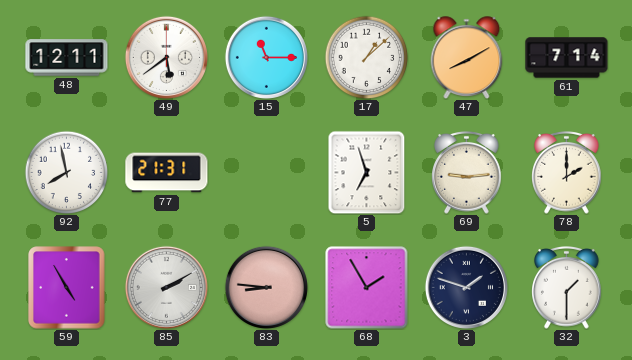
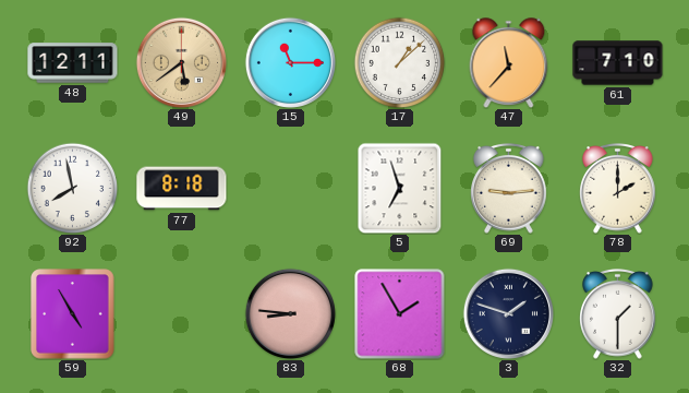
49 dial: white -> champagne (181, 62)
47: 8:10 -> 11:37 (509, 63)
61: 7:14 -> 7:10 (618, 63)
77: 21:31 -> 8:18 (182, 189)
85: 2:10 -> none (166, 287)
